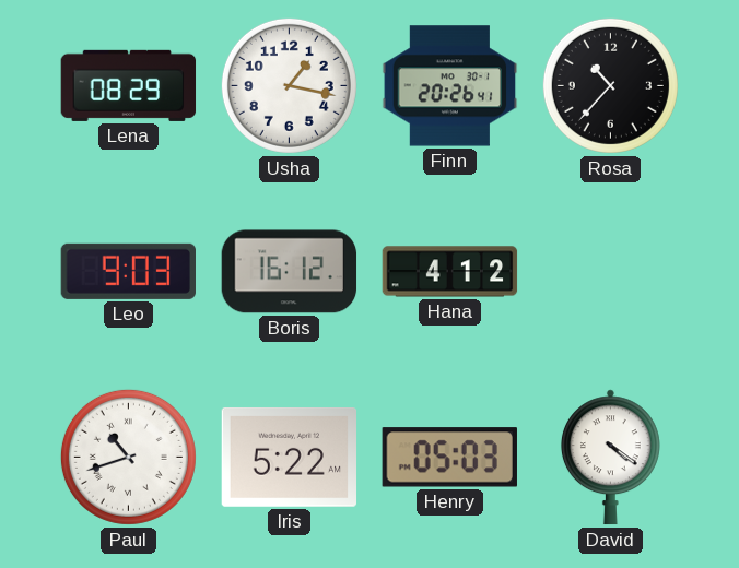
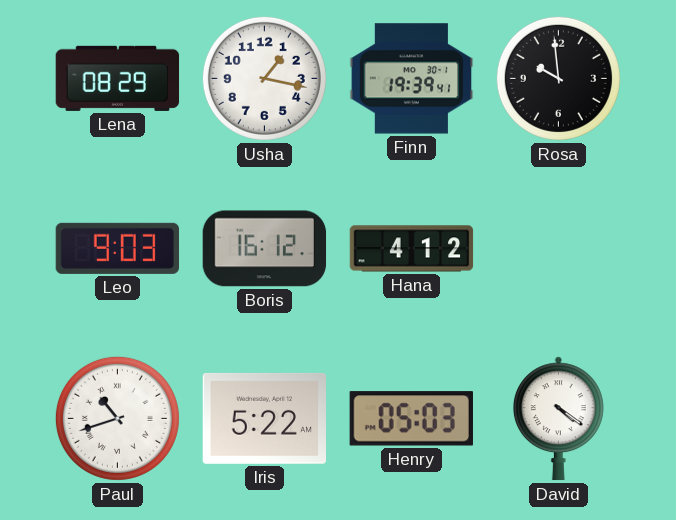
Finn: 20:26 -> 19:39 (412, 79)
Rosa: 10:37 -> 9:59 (558, 78)
